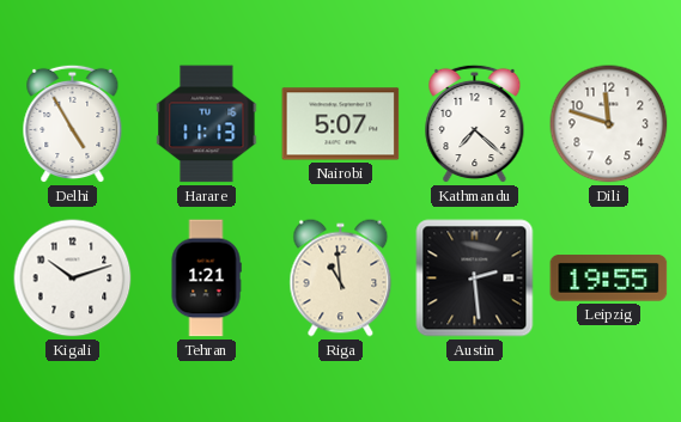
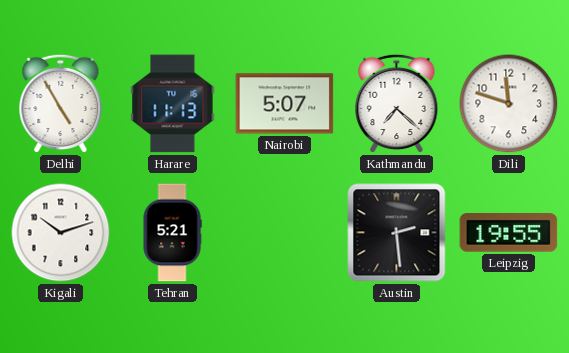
Tehran: 1:21 -> 5:21 (172, 233)
Riga: 10:59 -> none (341, 279)
